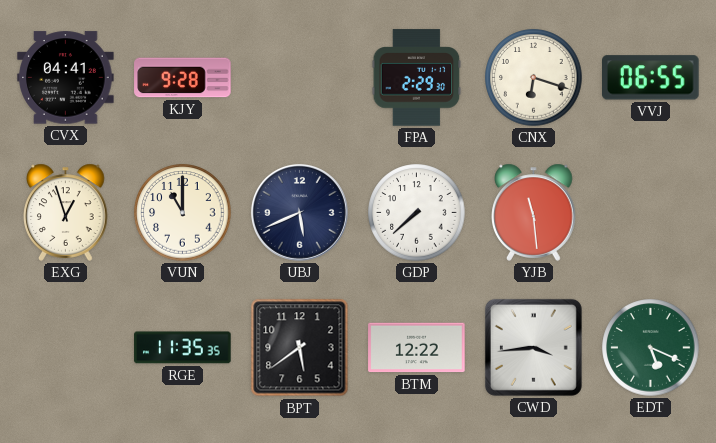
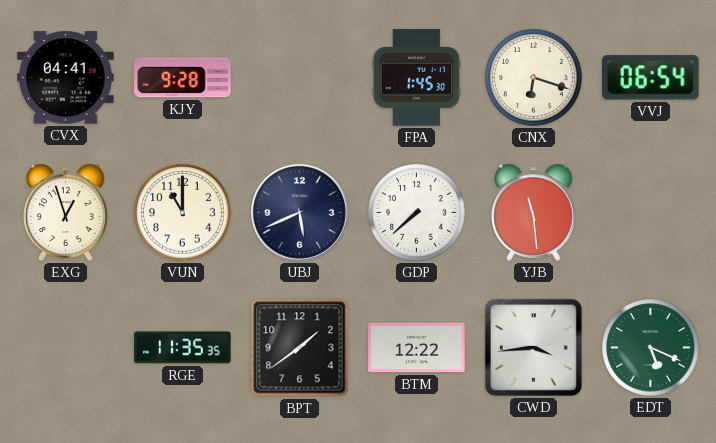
FPA: 2:29 -> 1:45 (417, 78)
VVJ: 06:55 -> 06:54 (651, 78)
BPT: 5:39 -> 1:39 (300, 348)
